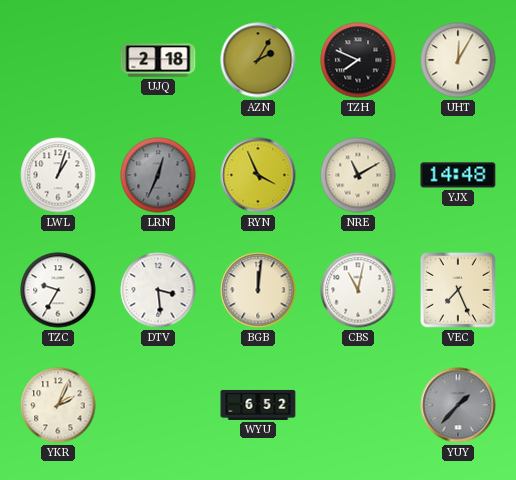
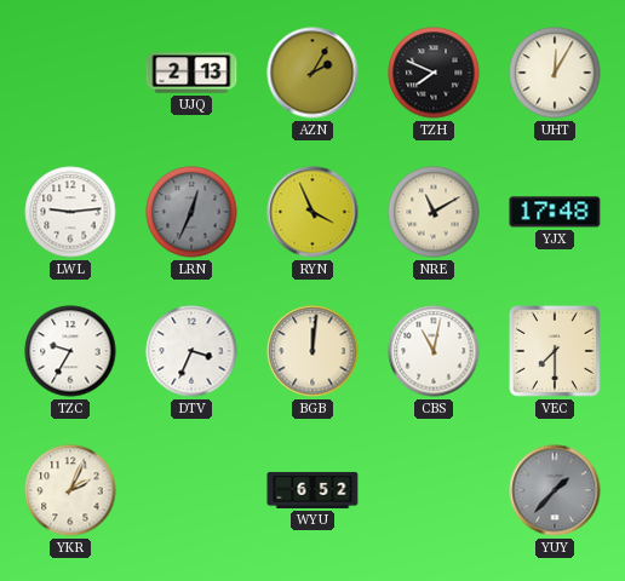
UJQ: 2:18 -> 2:13 (191, 73)
LWL: 1:03 -> 9:14 (70, 212)
YJX: 14:48 -> 17:48 (555, 212)
DTV: 3:29 -> 3:34 (191, 351)
VEC: 7:26 -> 7:30 (556, 352)
